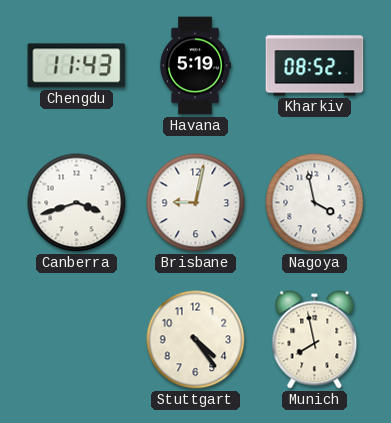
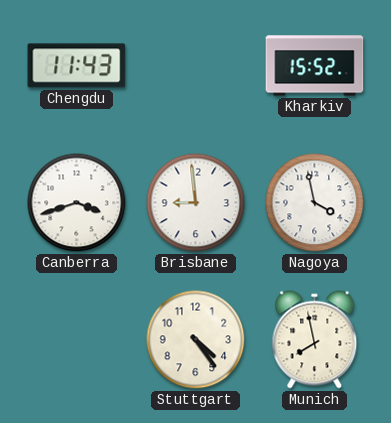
Havana: 5:19 -> none (195, 66)
Kharkiv: 08:52 -> 15:52 (315, 66)
Brisbane: 9:02 -> 8:59 (196, 203)
